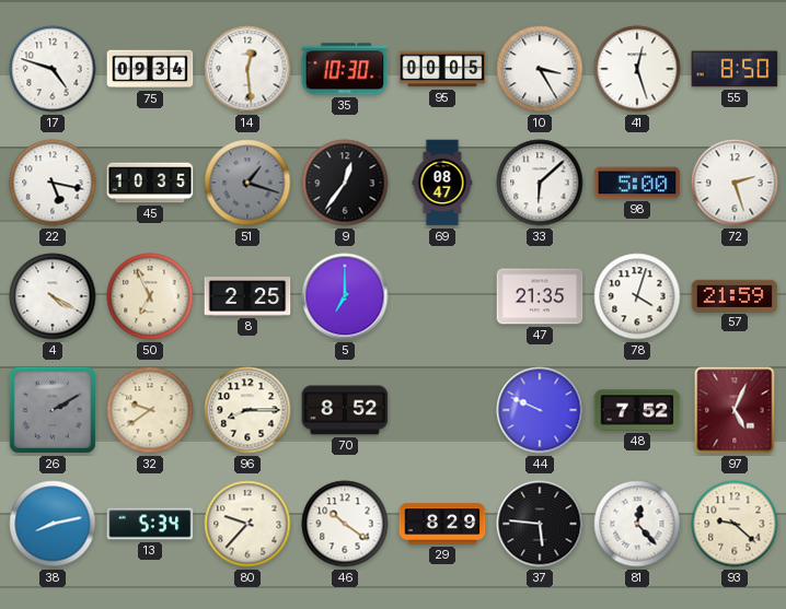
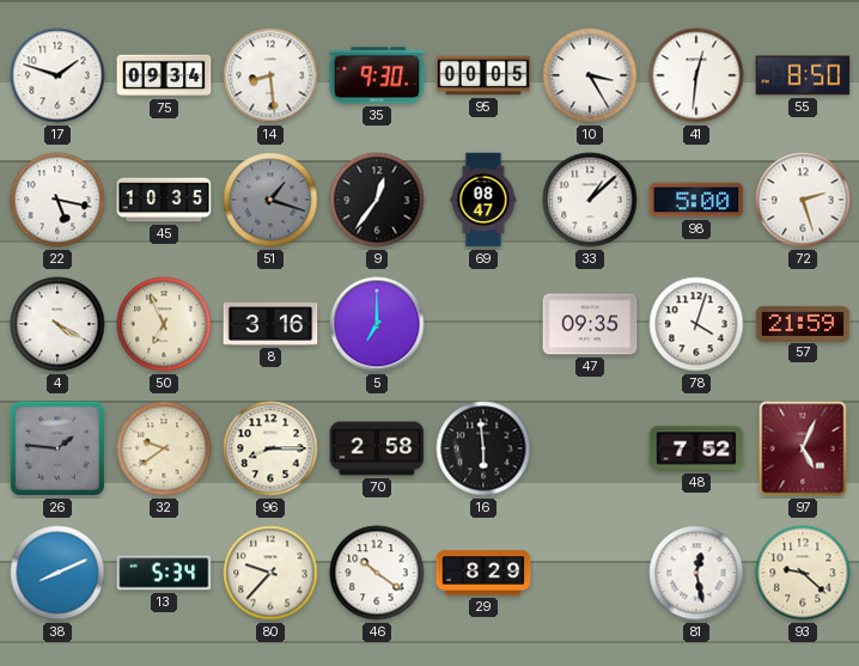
17: 4:48 -> 1:48 (57, 75)
14: 12:29 -> 8:29 (270, 75)
35: 10:30 -> 9:30 (377, 75)
41: 12:27 -> 12:31 (696, 75)
33: 6:08 -> 1:08 (590, 200)
8: 2:25 -> 3:16 (270, 324)
47: 21:35 -> 09:35 (590, 324)
26: 2:10 -> 1:46 (57, 448)
70: 8:52 -> 2:58 (377, 448)
16: none -> 5:59 (483, 448)
44: 9:49 -> none (540, 410)
38: 8:13 -> 8:11 (57, 573)
37: 5:46 -> none (540, 524)
81: 12:23 -> 12:28 (696, 573)
